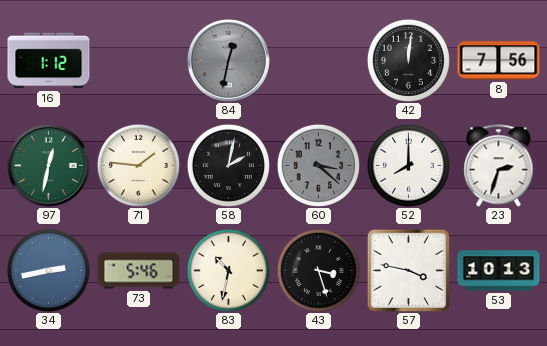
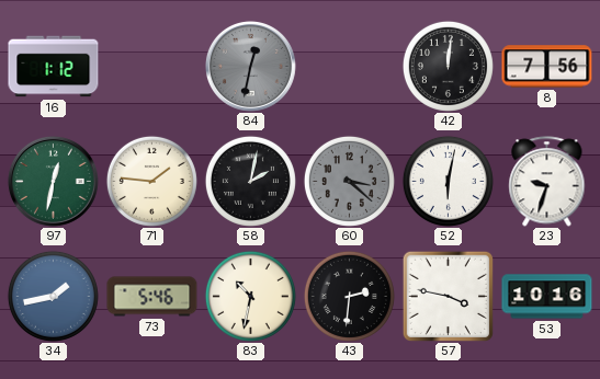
52: 8:00 -> 6:02 (448, 181)
23: 2:33 -> 9:33 (547, 182)
34: 2:43 -> 1:43 (53, 296)
43: 3:27 -> 2:31 (349, 296)
53: 10:13 -> 10:16 (547, 297)
